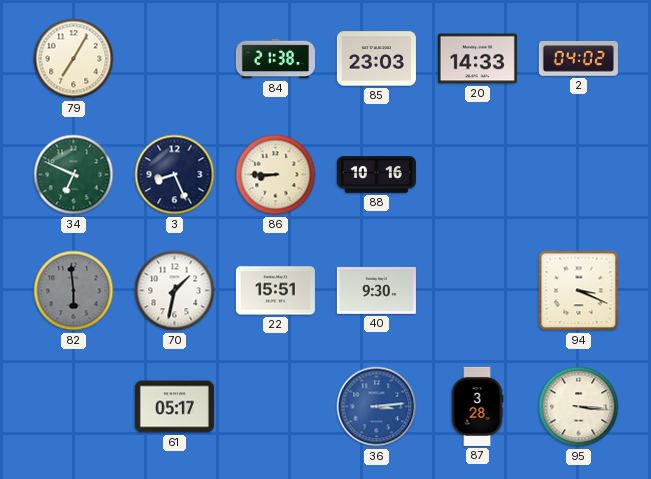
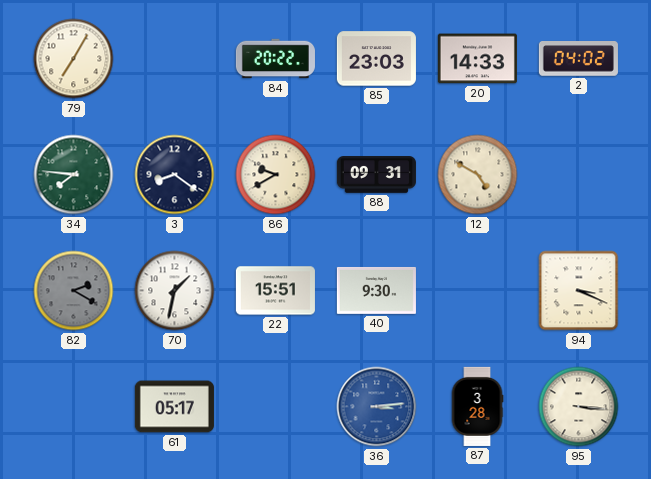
84: 21:38 -> 20:22 (275, 59)
34: 6:49 -> 7:46 (74, 175)
3: 8:26 -> 8:21 (175, 175)
86: 8:45 -> 9:40 (276, 175)
88: 10:16 -> 09:31 (376, 175)
12: none -> 4:50 (478, 175)
82: 5:59 -> 2:20 (74, 291)
